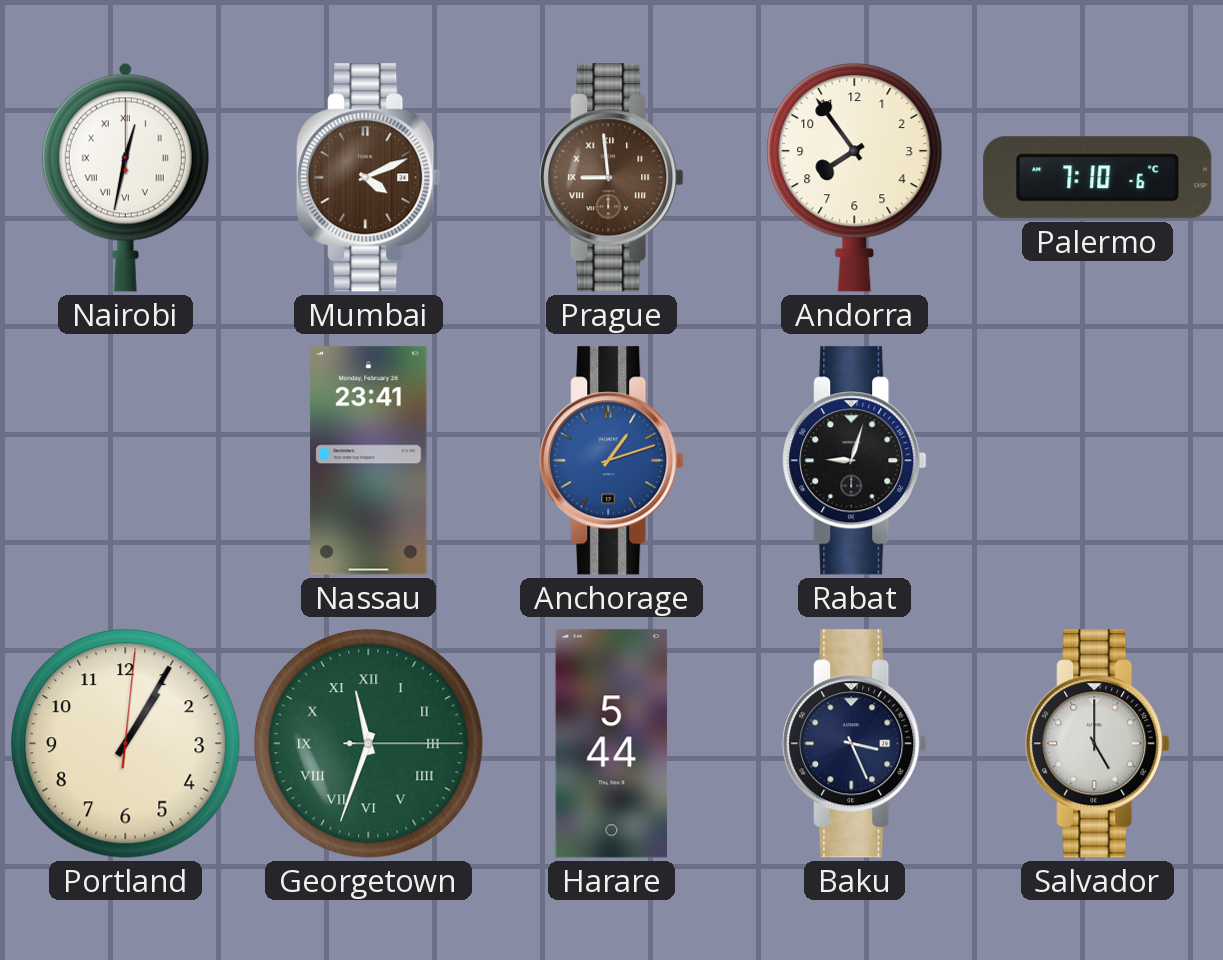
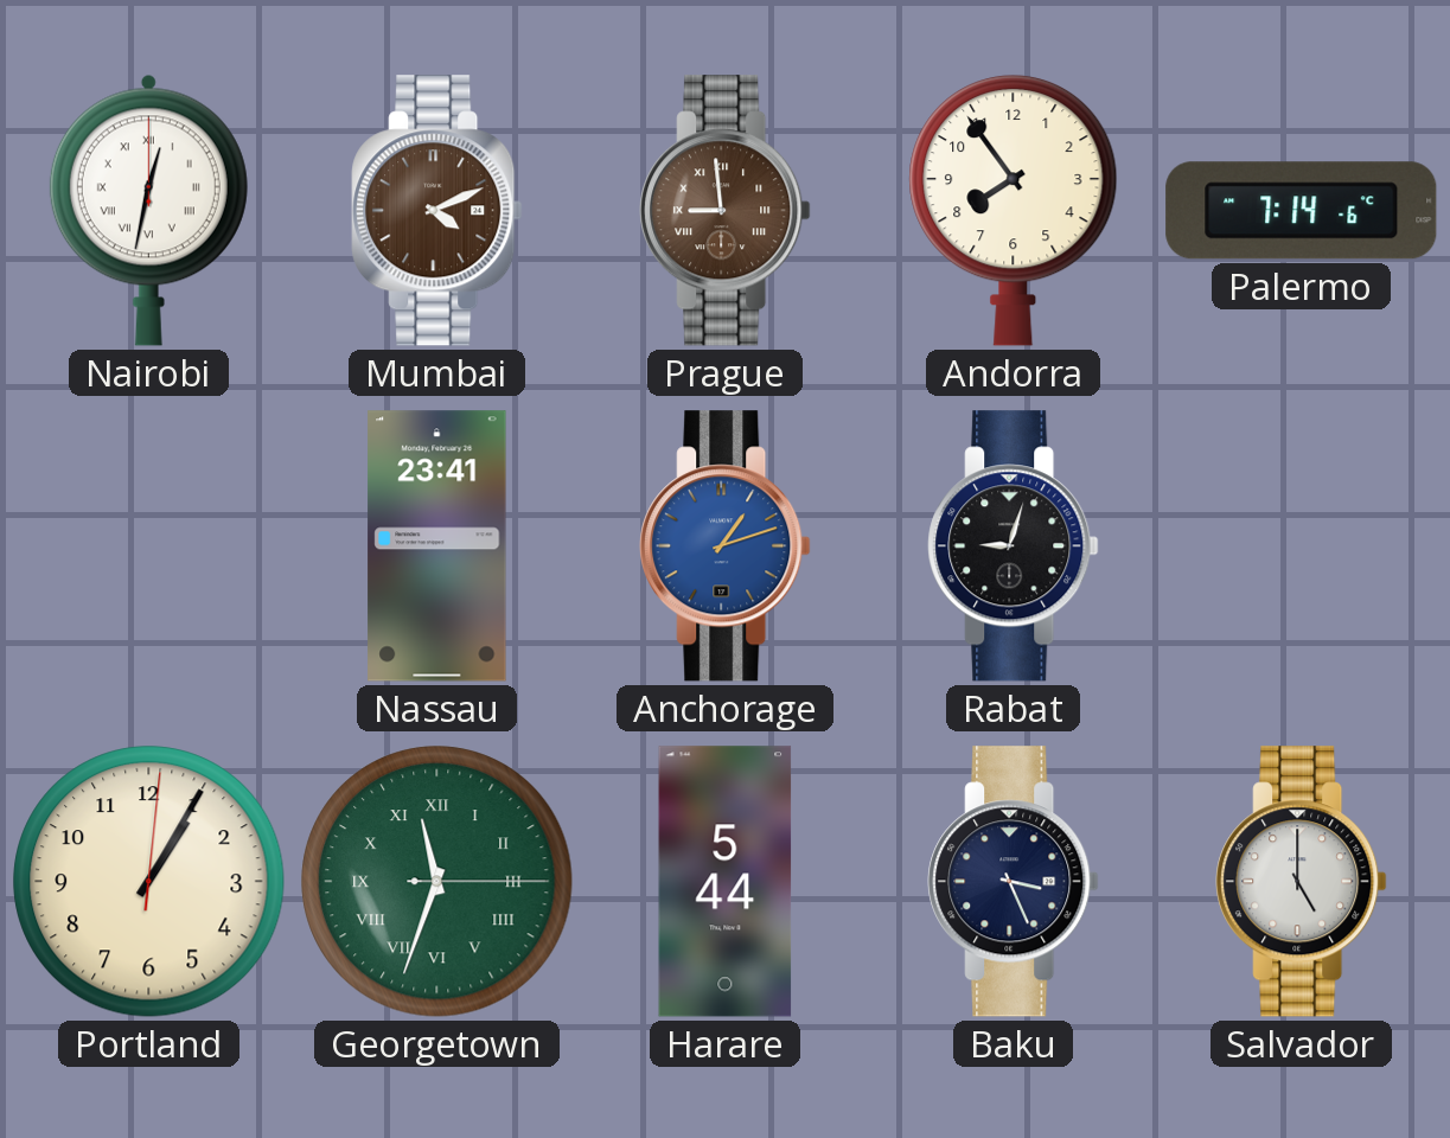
Palermo: 7:10 -> 7:14 (1302, 211)
